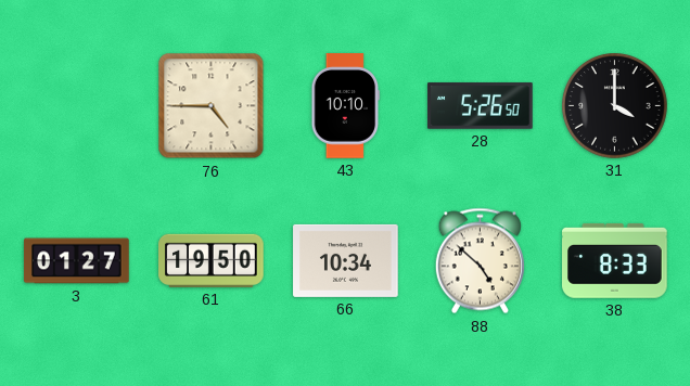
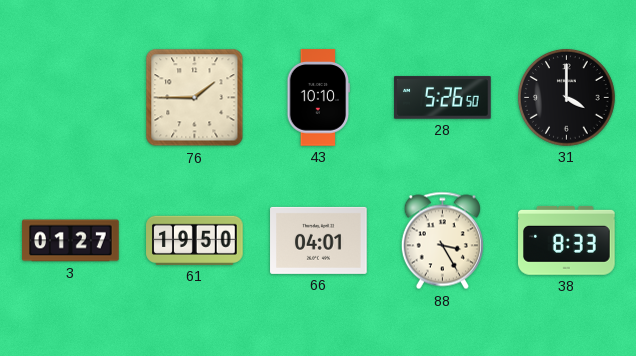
76: 4:45 -> 1:45 (195, 98)
66: 10:34 -> 04:01 (319, 240)
88: 4:52 -> 3:25 (442, 241)
